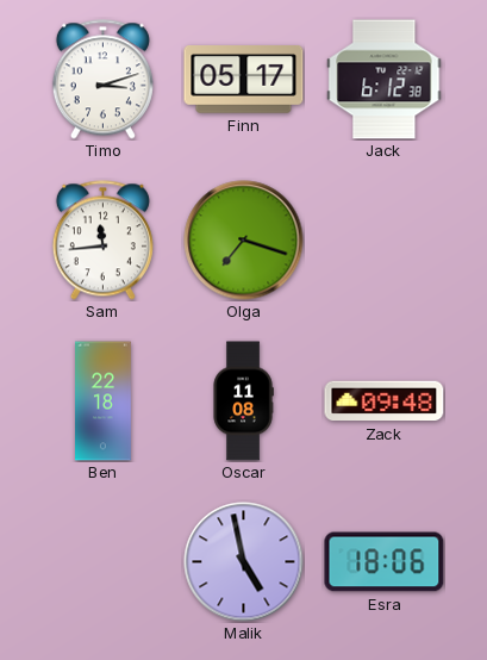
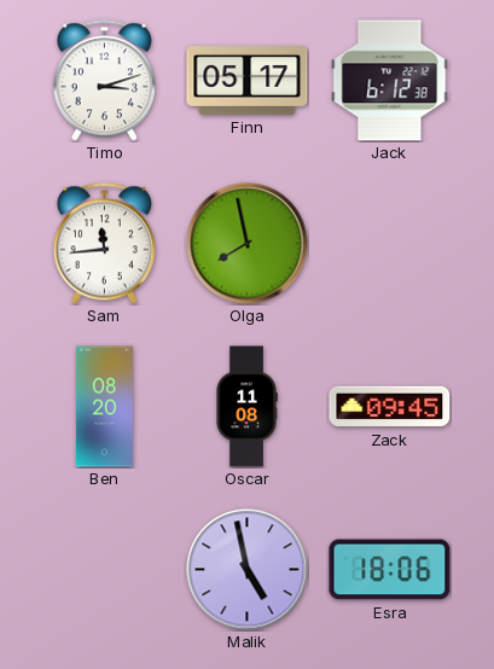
Olga: 7:18 -> 7:58 (248, 244)
Ben: 22:18 -> 08:20 (105, 407)
Zack: 09:48 -> 09:45 (390, 407)
